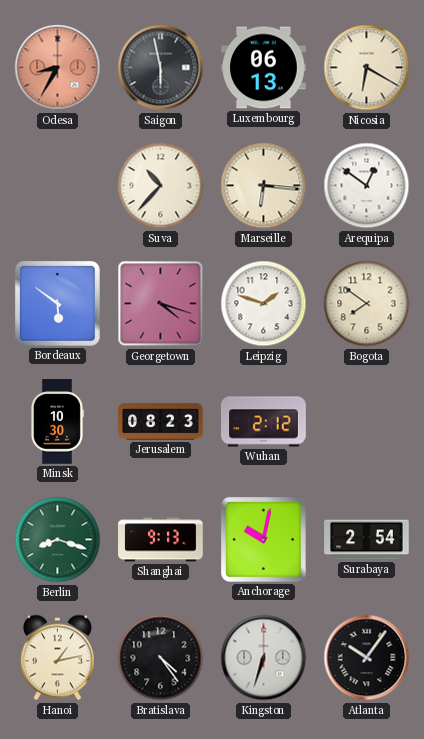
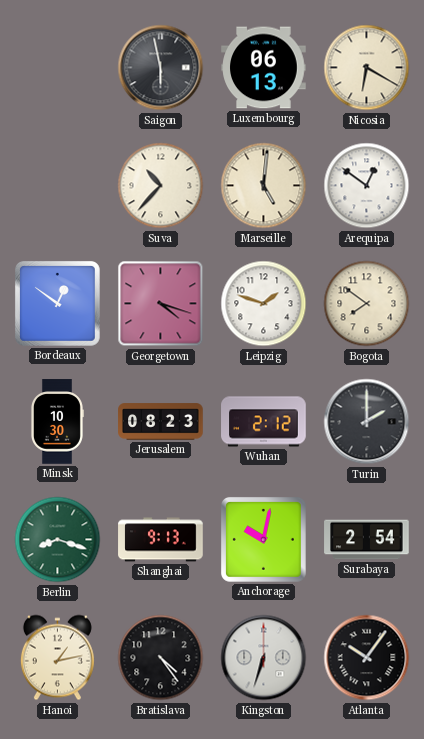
Odesa: 8:35 -> none (58, 68)
Marseille: 6:16 -> 5:01 (264, 186)
Bordeaux: 5:51 -> 12:51 (57, 303)
Turin: none -> 2:00 (367, 422)
